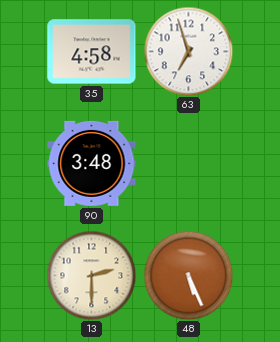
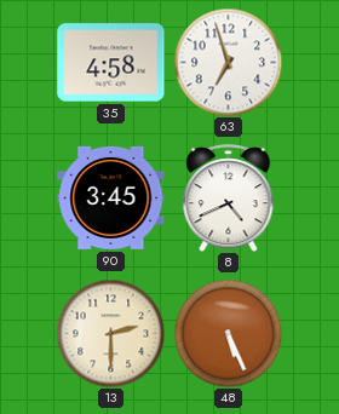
90: 3:48 -> 3:45 (111, 197)
8: none -> 4:41 (229, 199)
